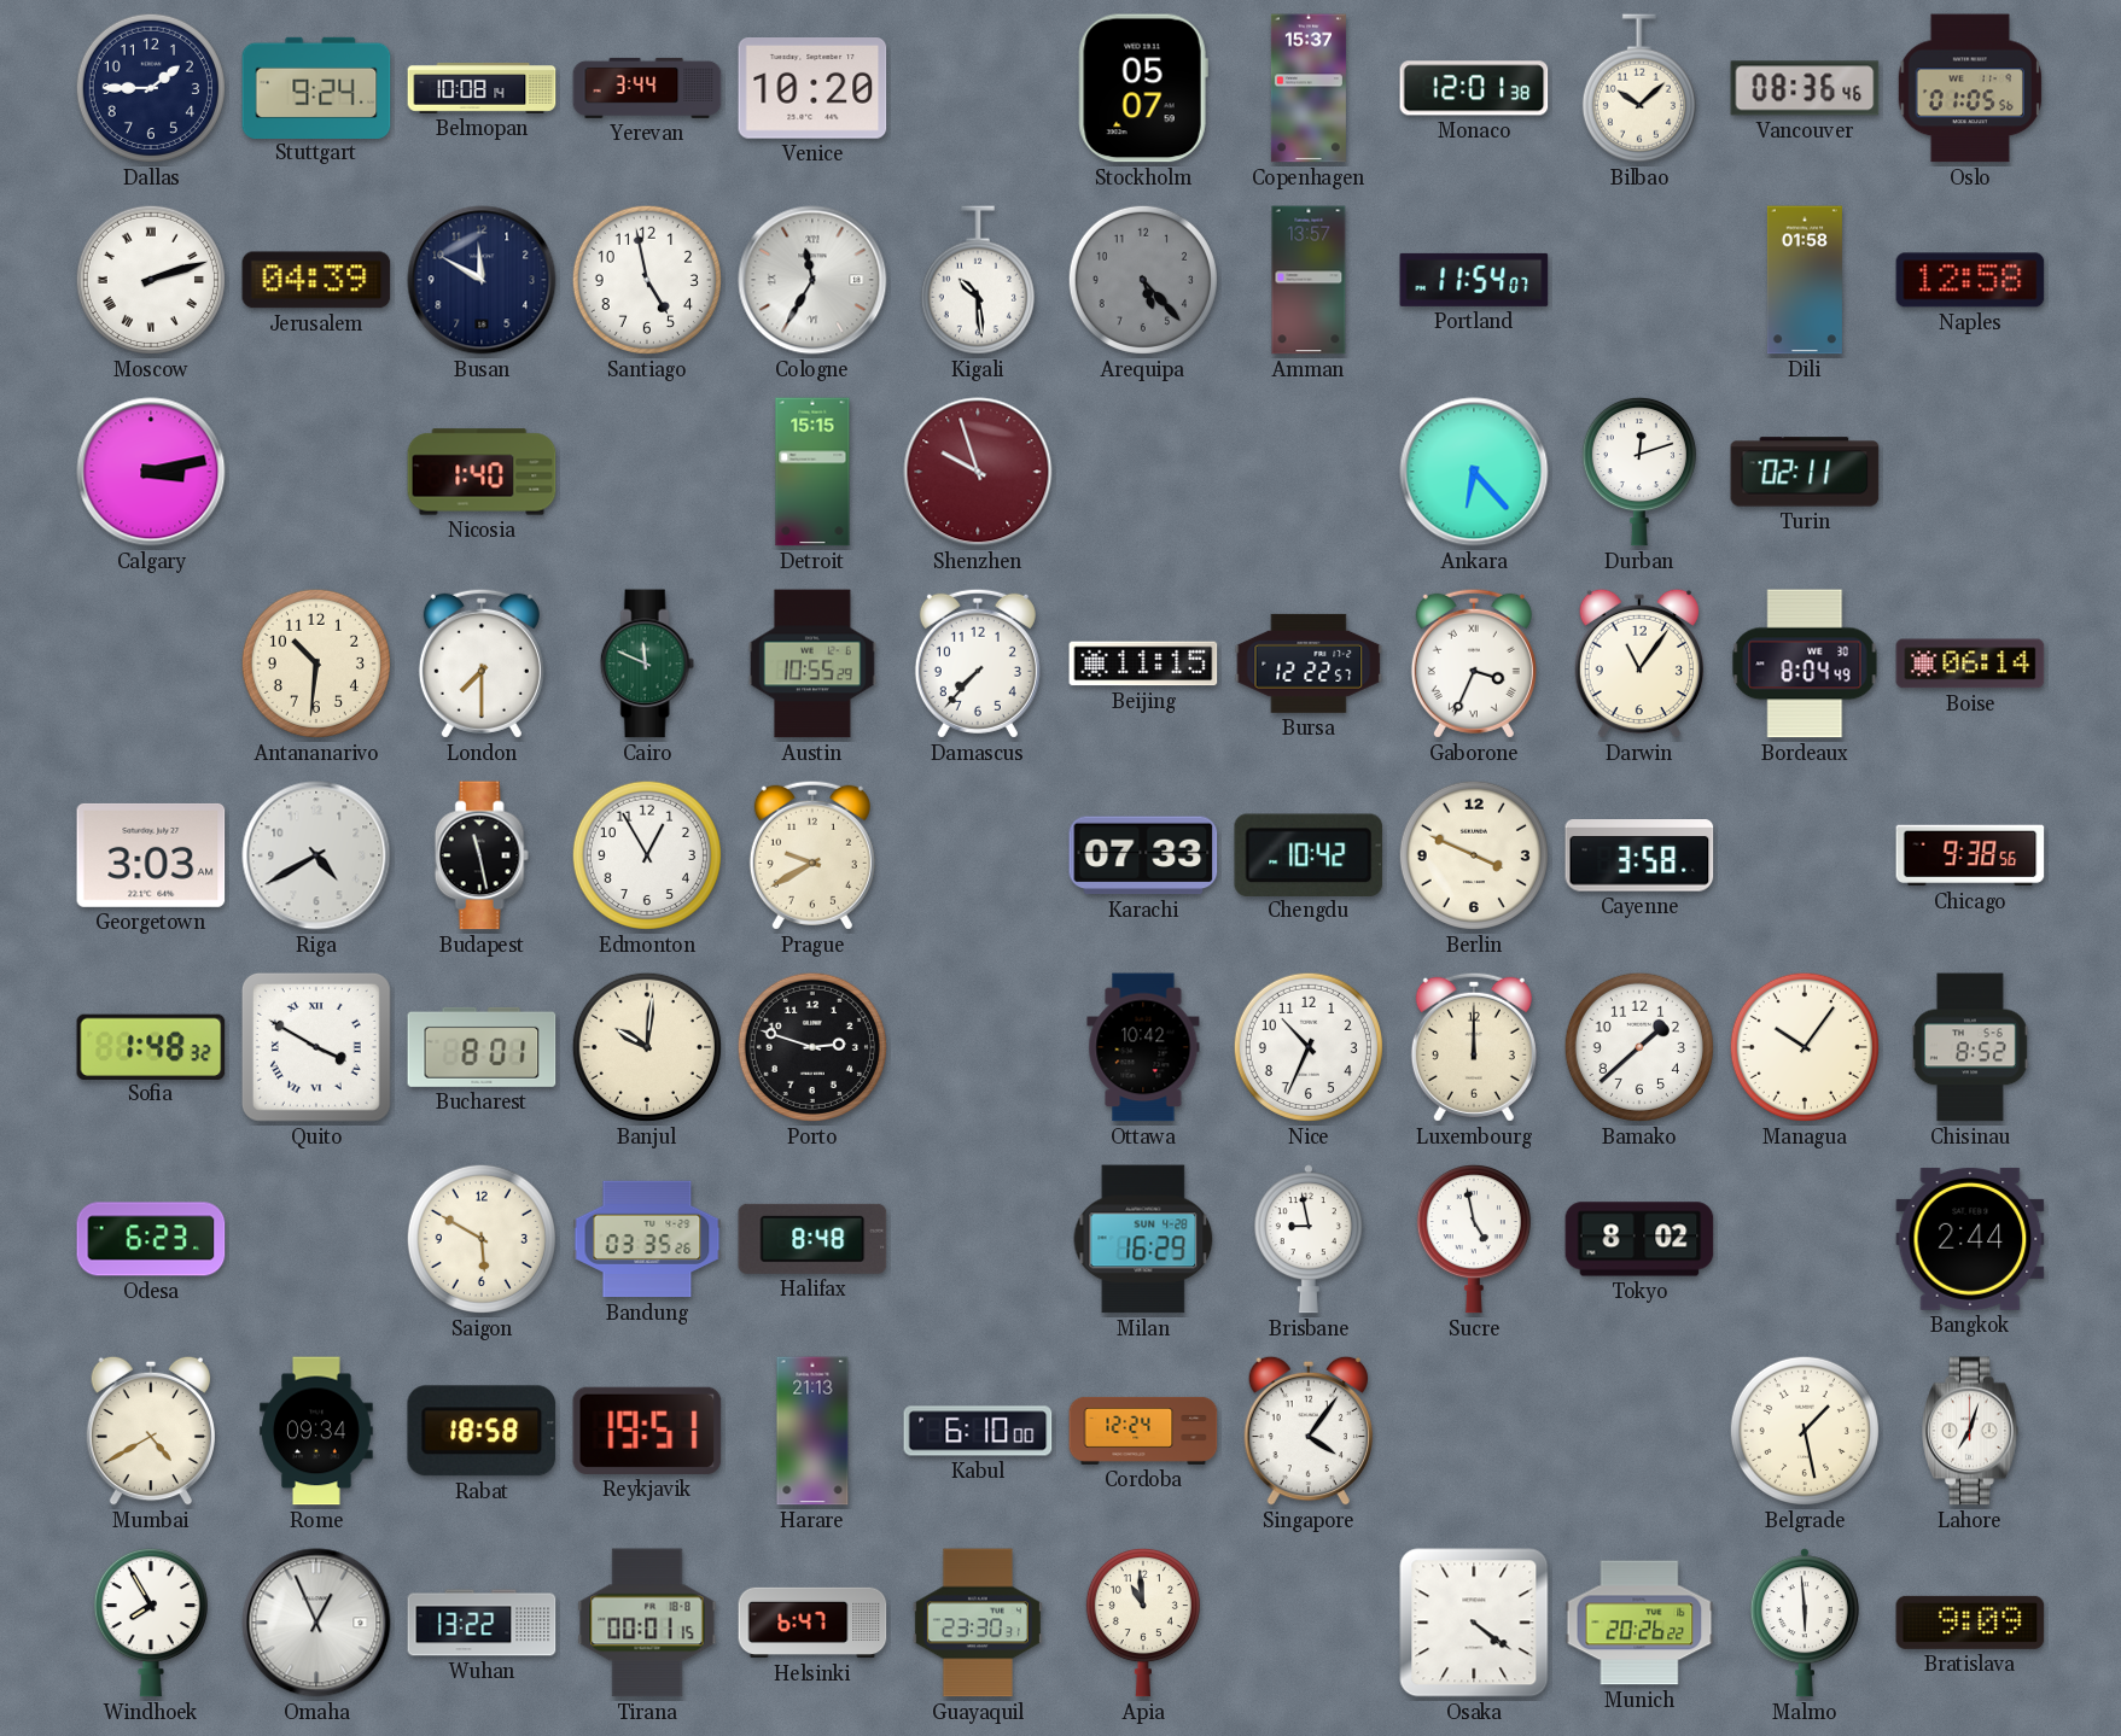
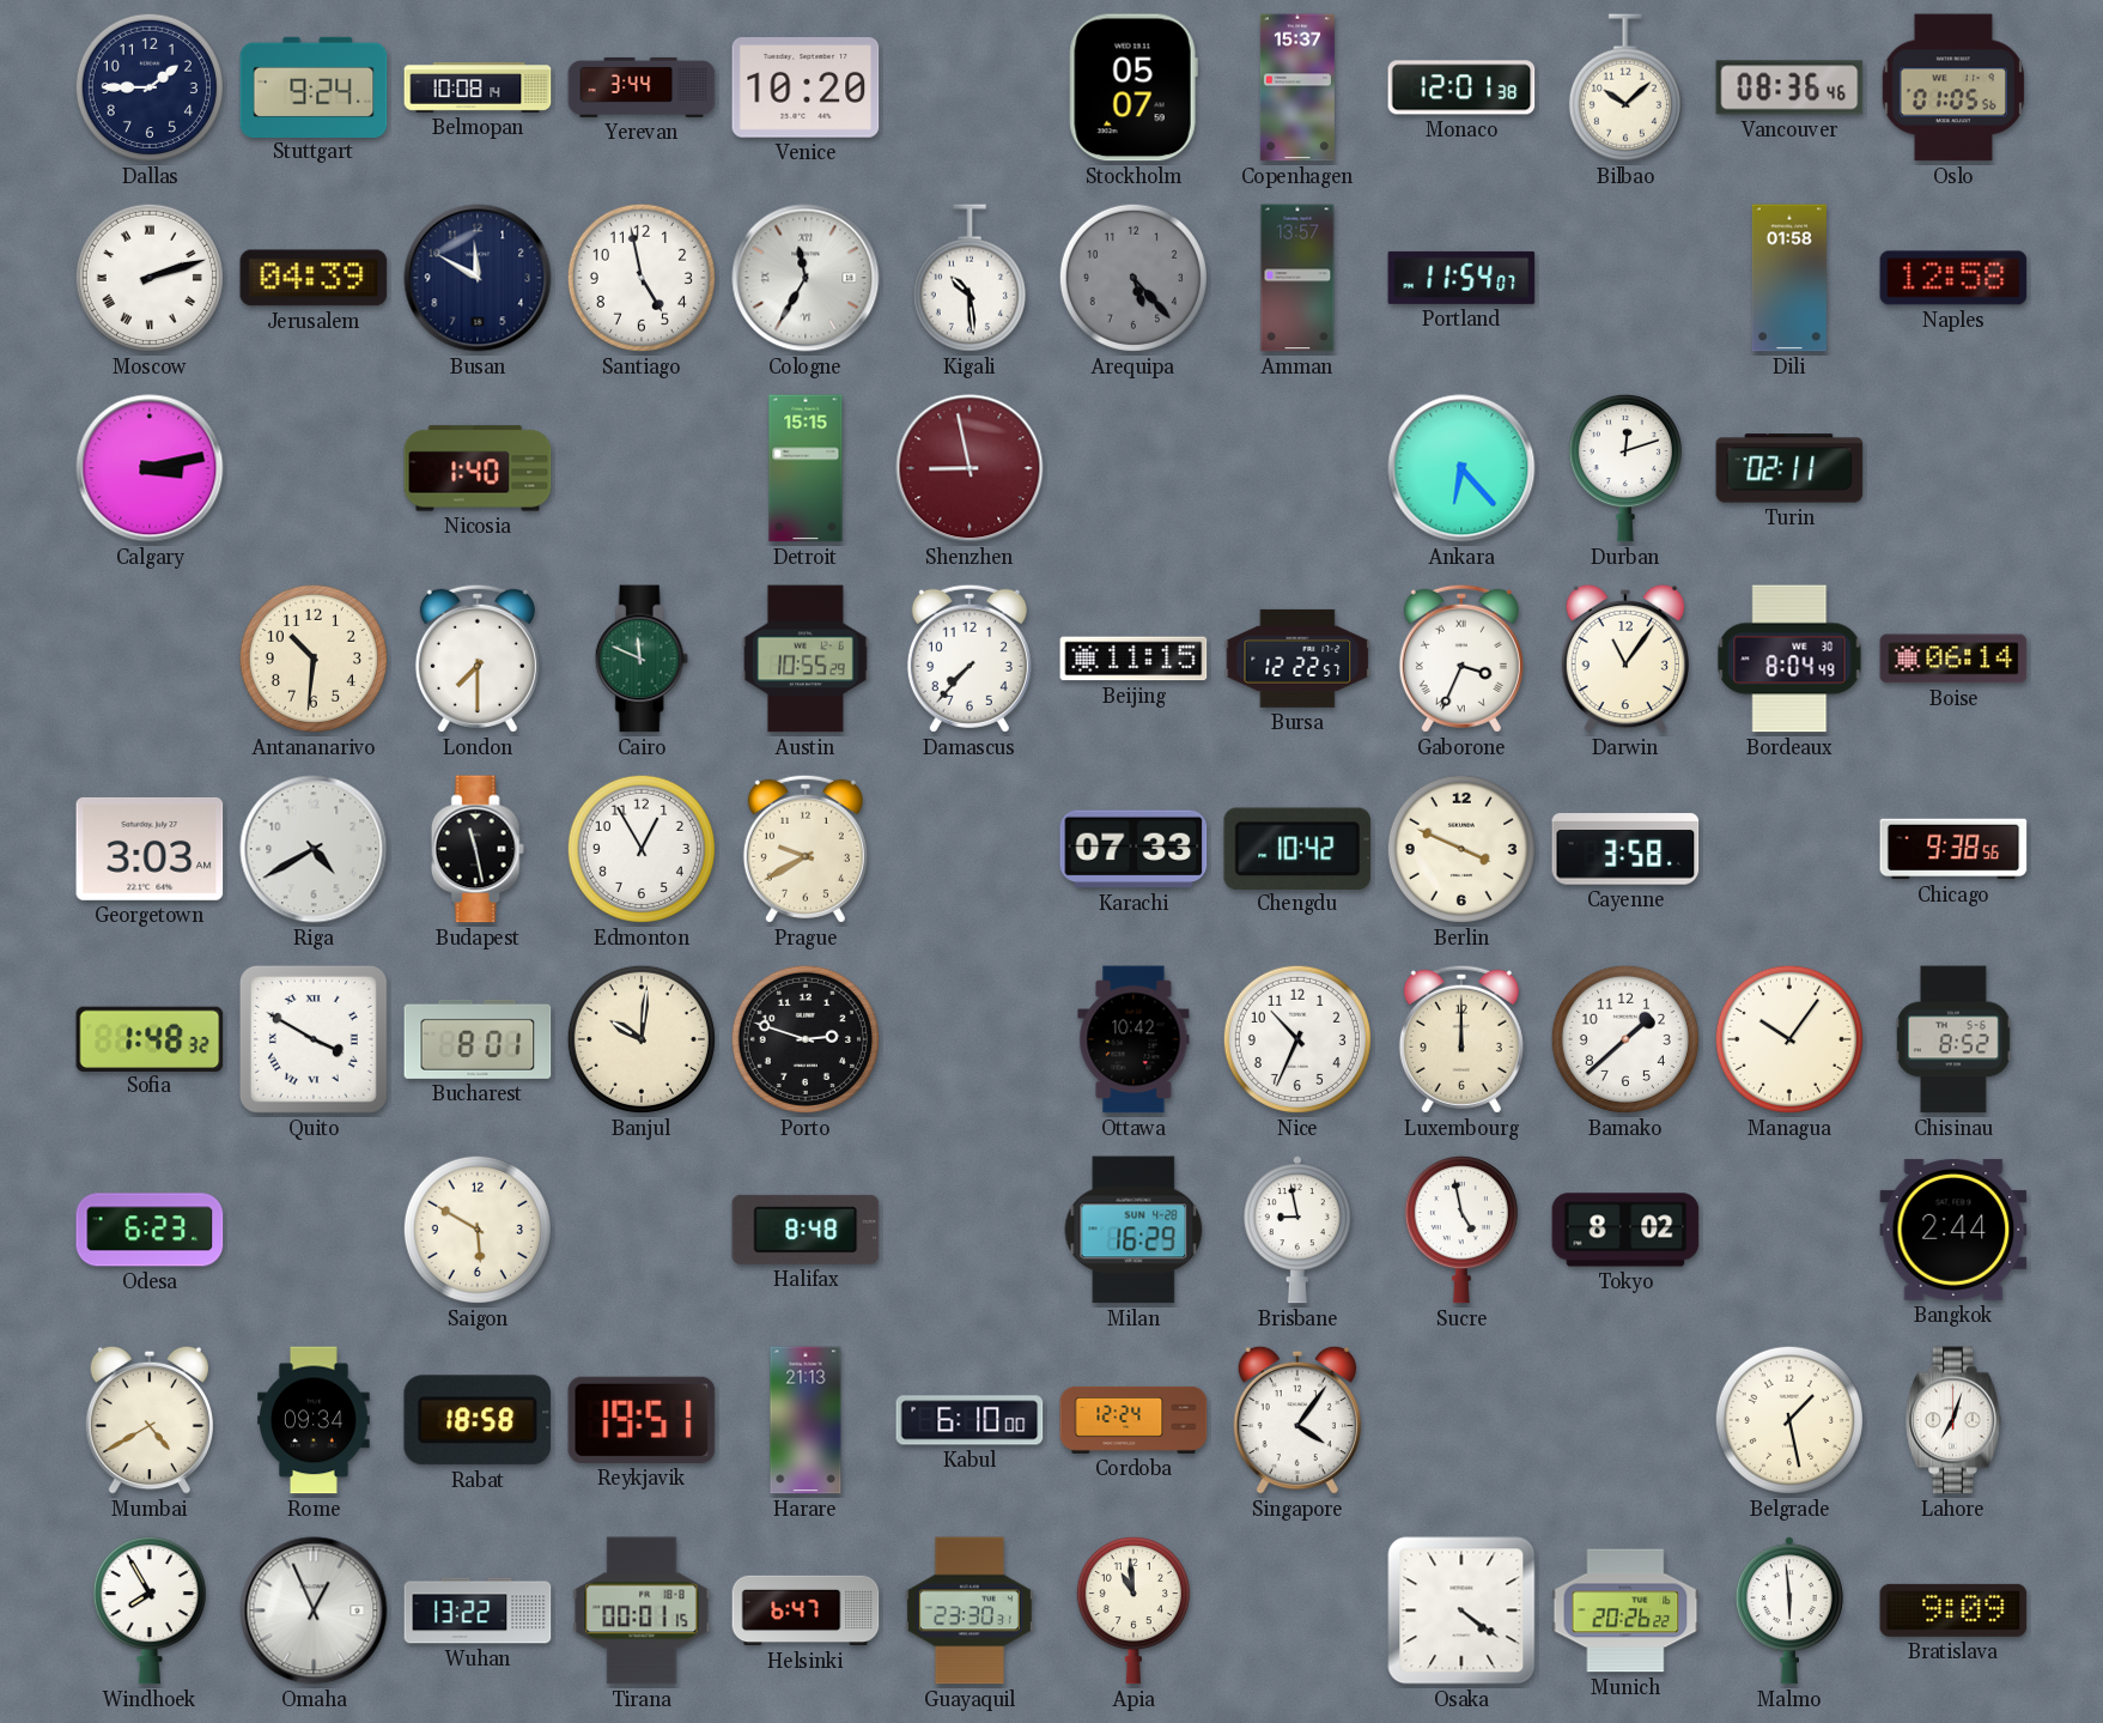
Shenzhen: 9:57 -> 8:58 (970, 468)
Bandung: 03:35 -> none (647, 1239)
